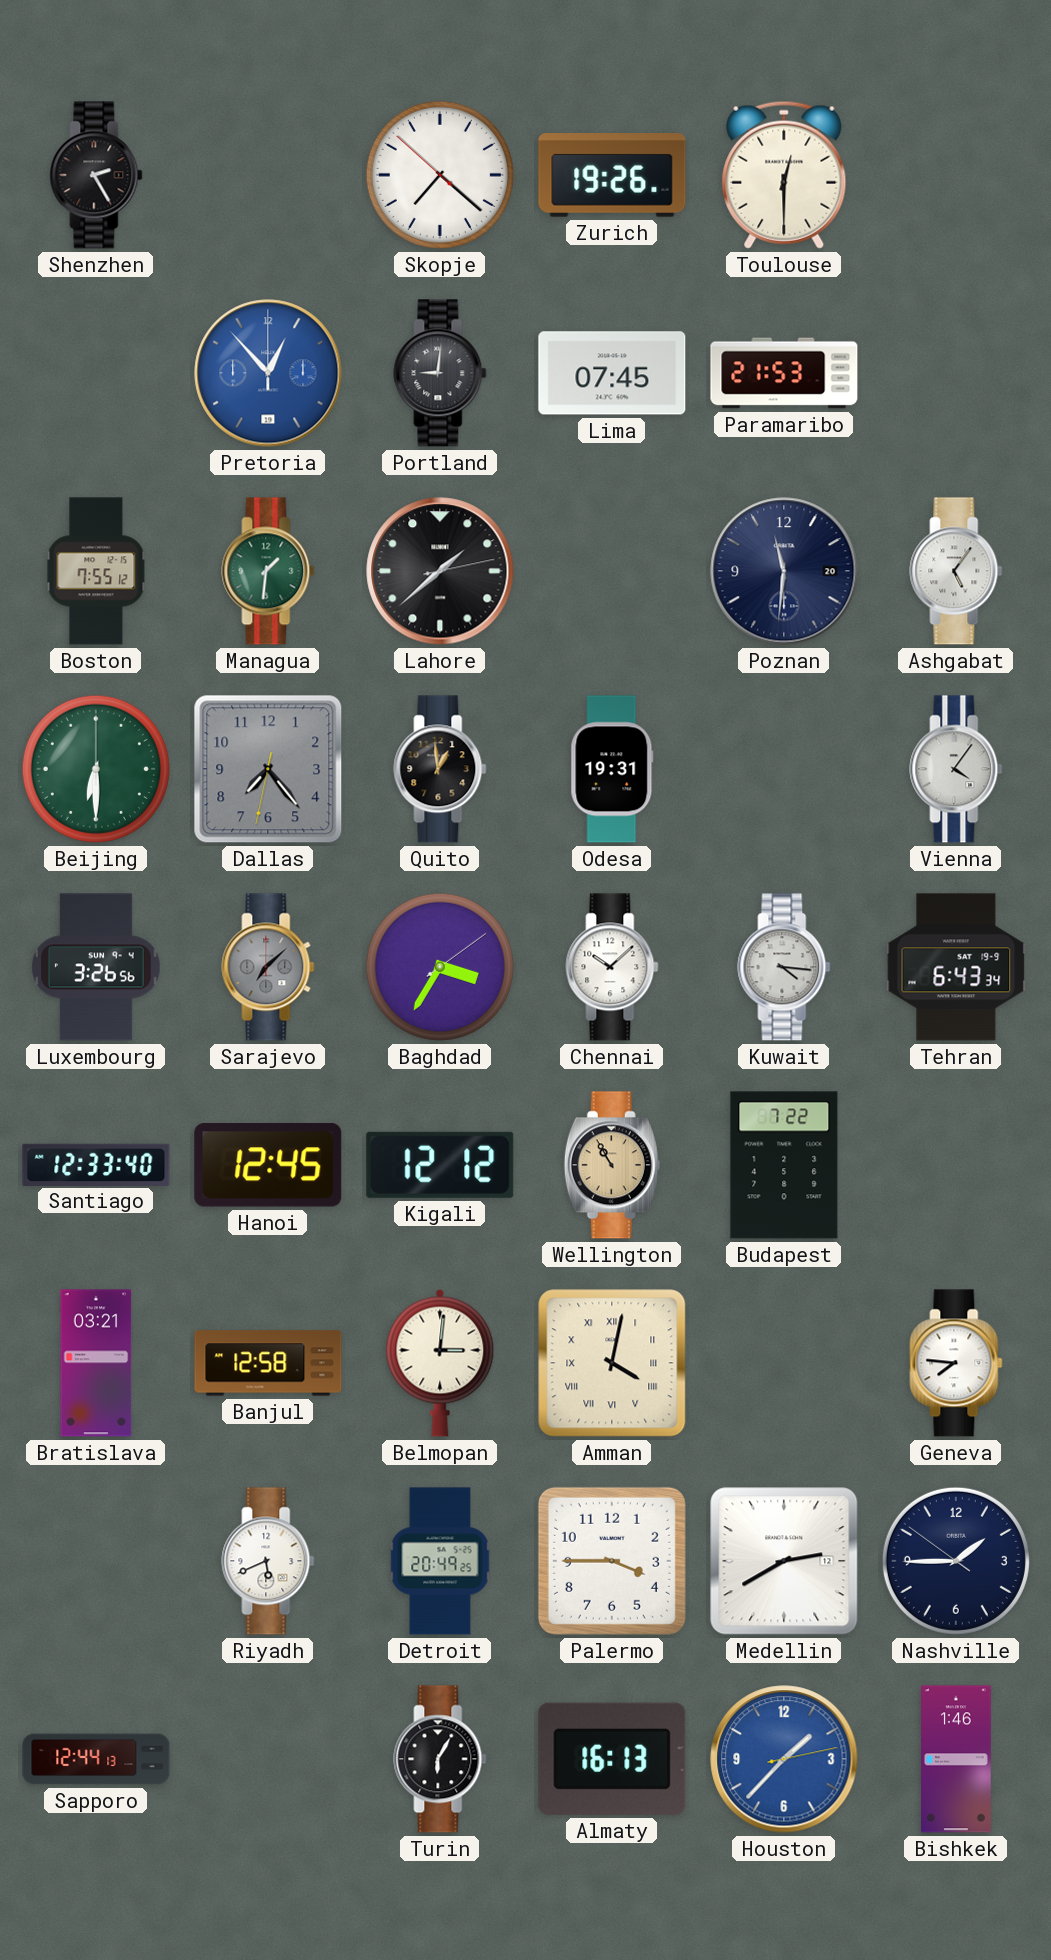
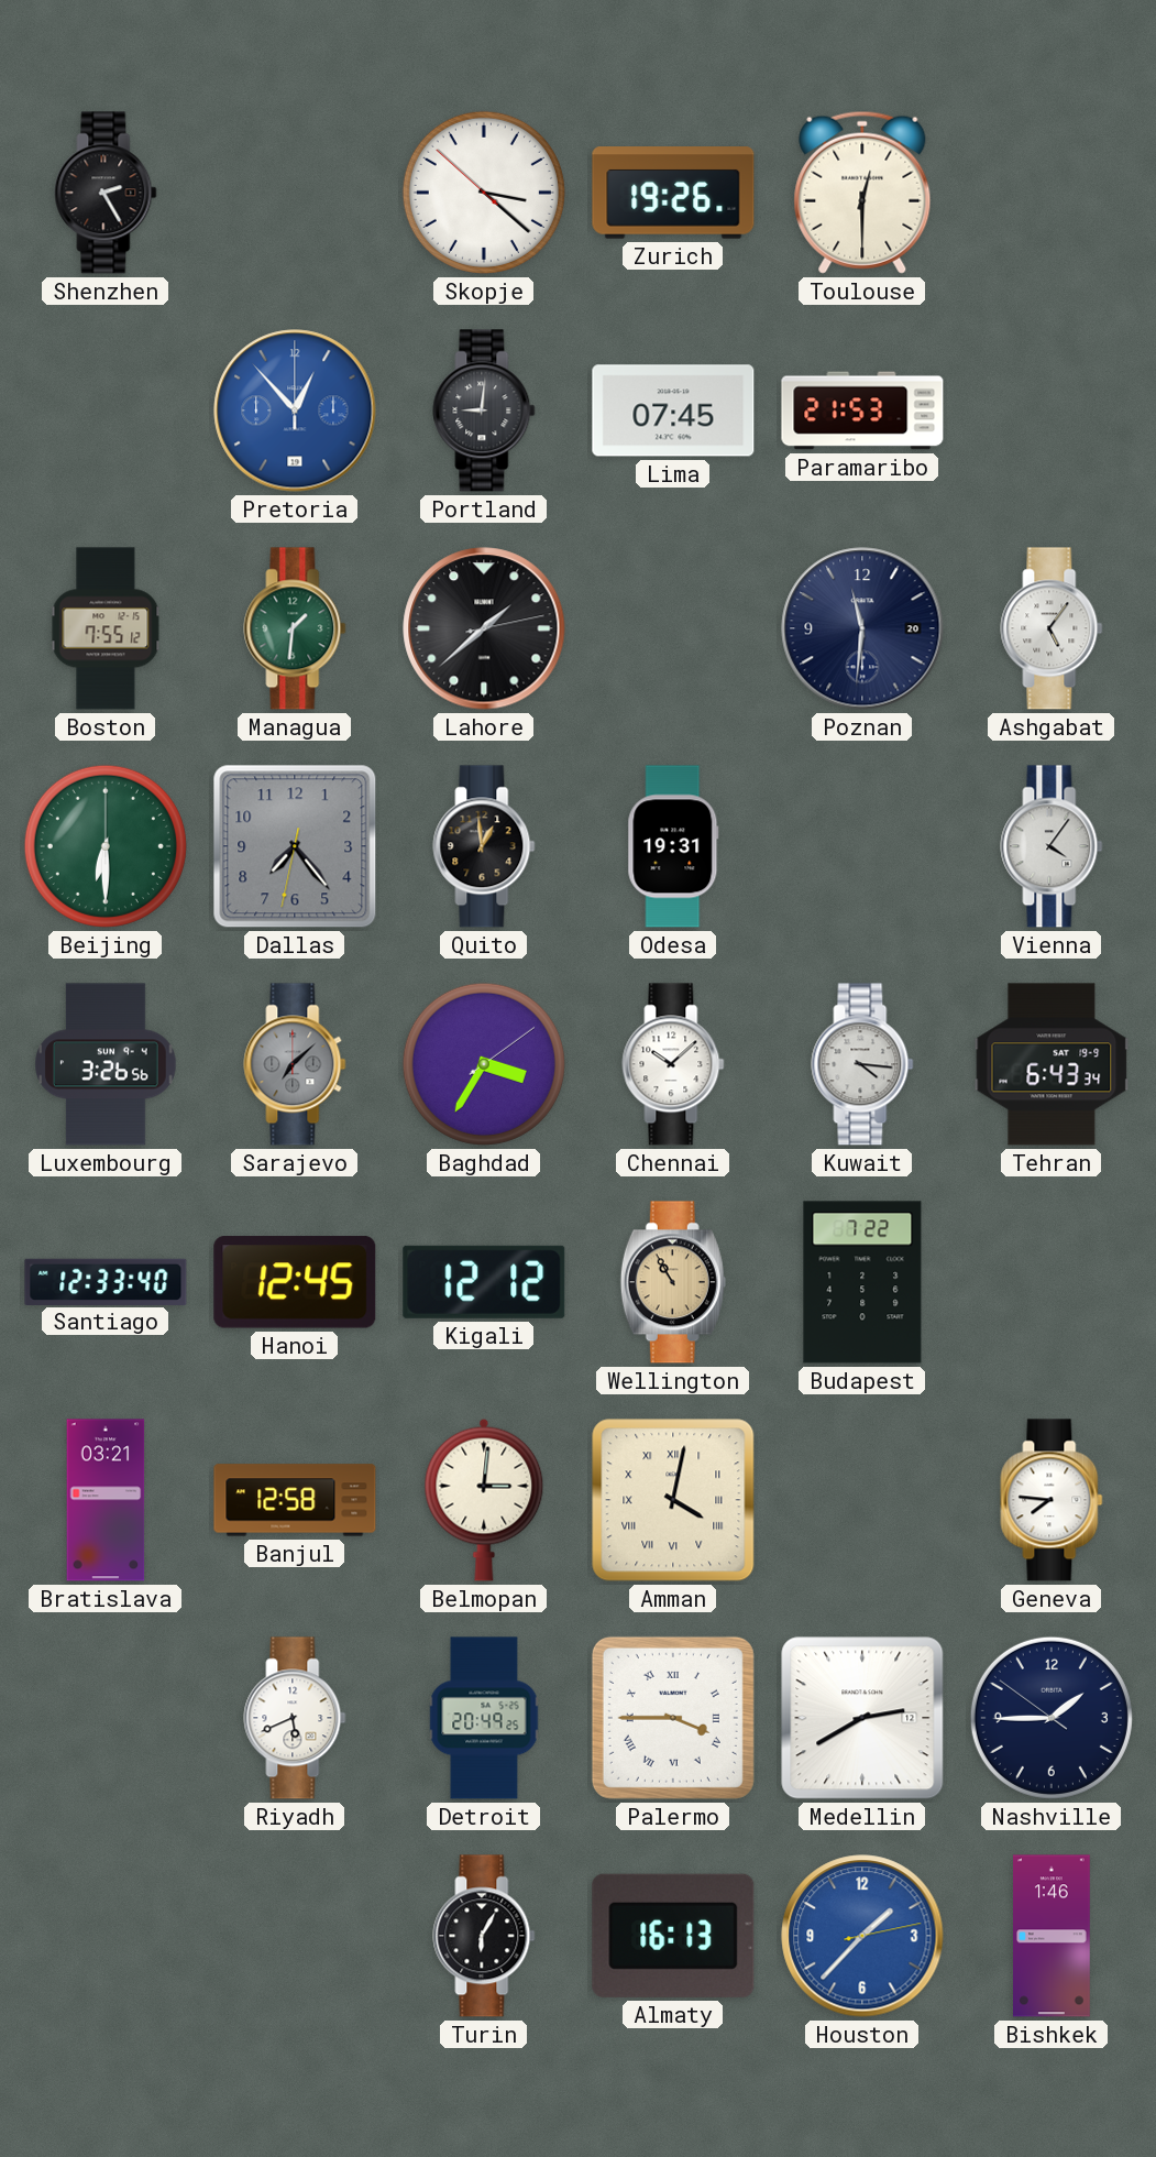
Skopje: 7:21 -> 3:21 (484, 193)
Palermo numerals: Arabic -> Roman (673, 1718)
Sapporo: 12:44 -> none (96, 1759)
